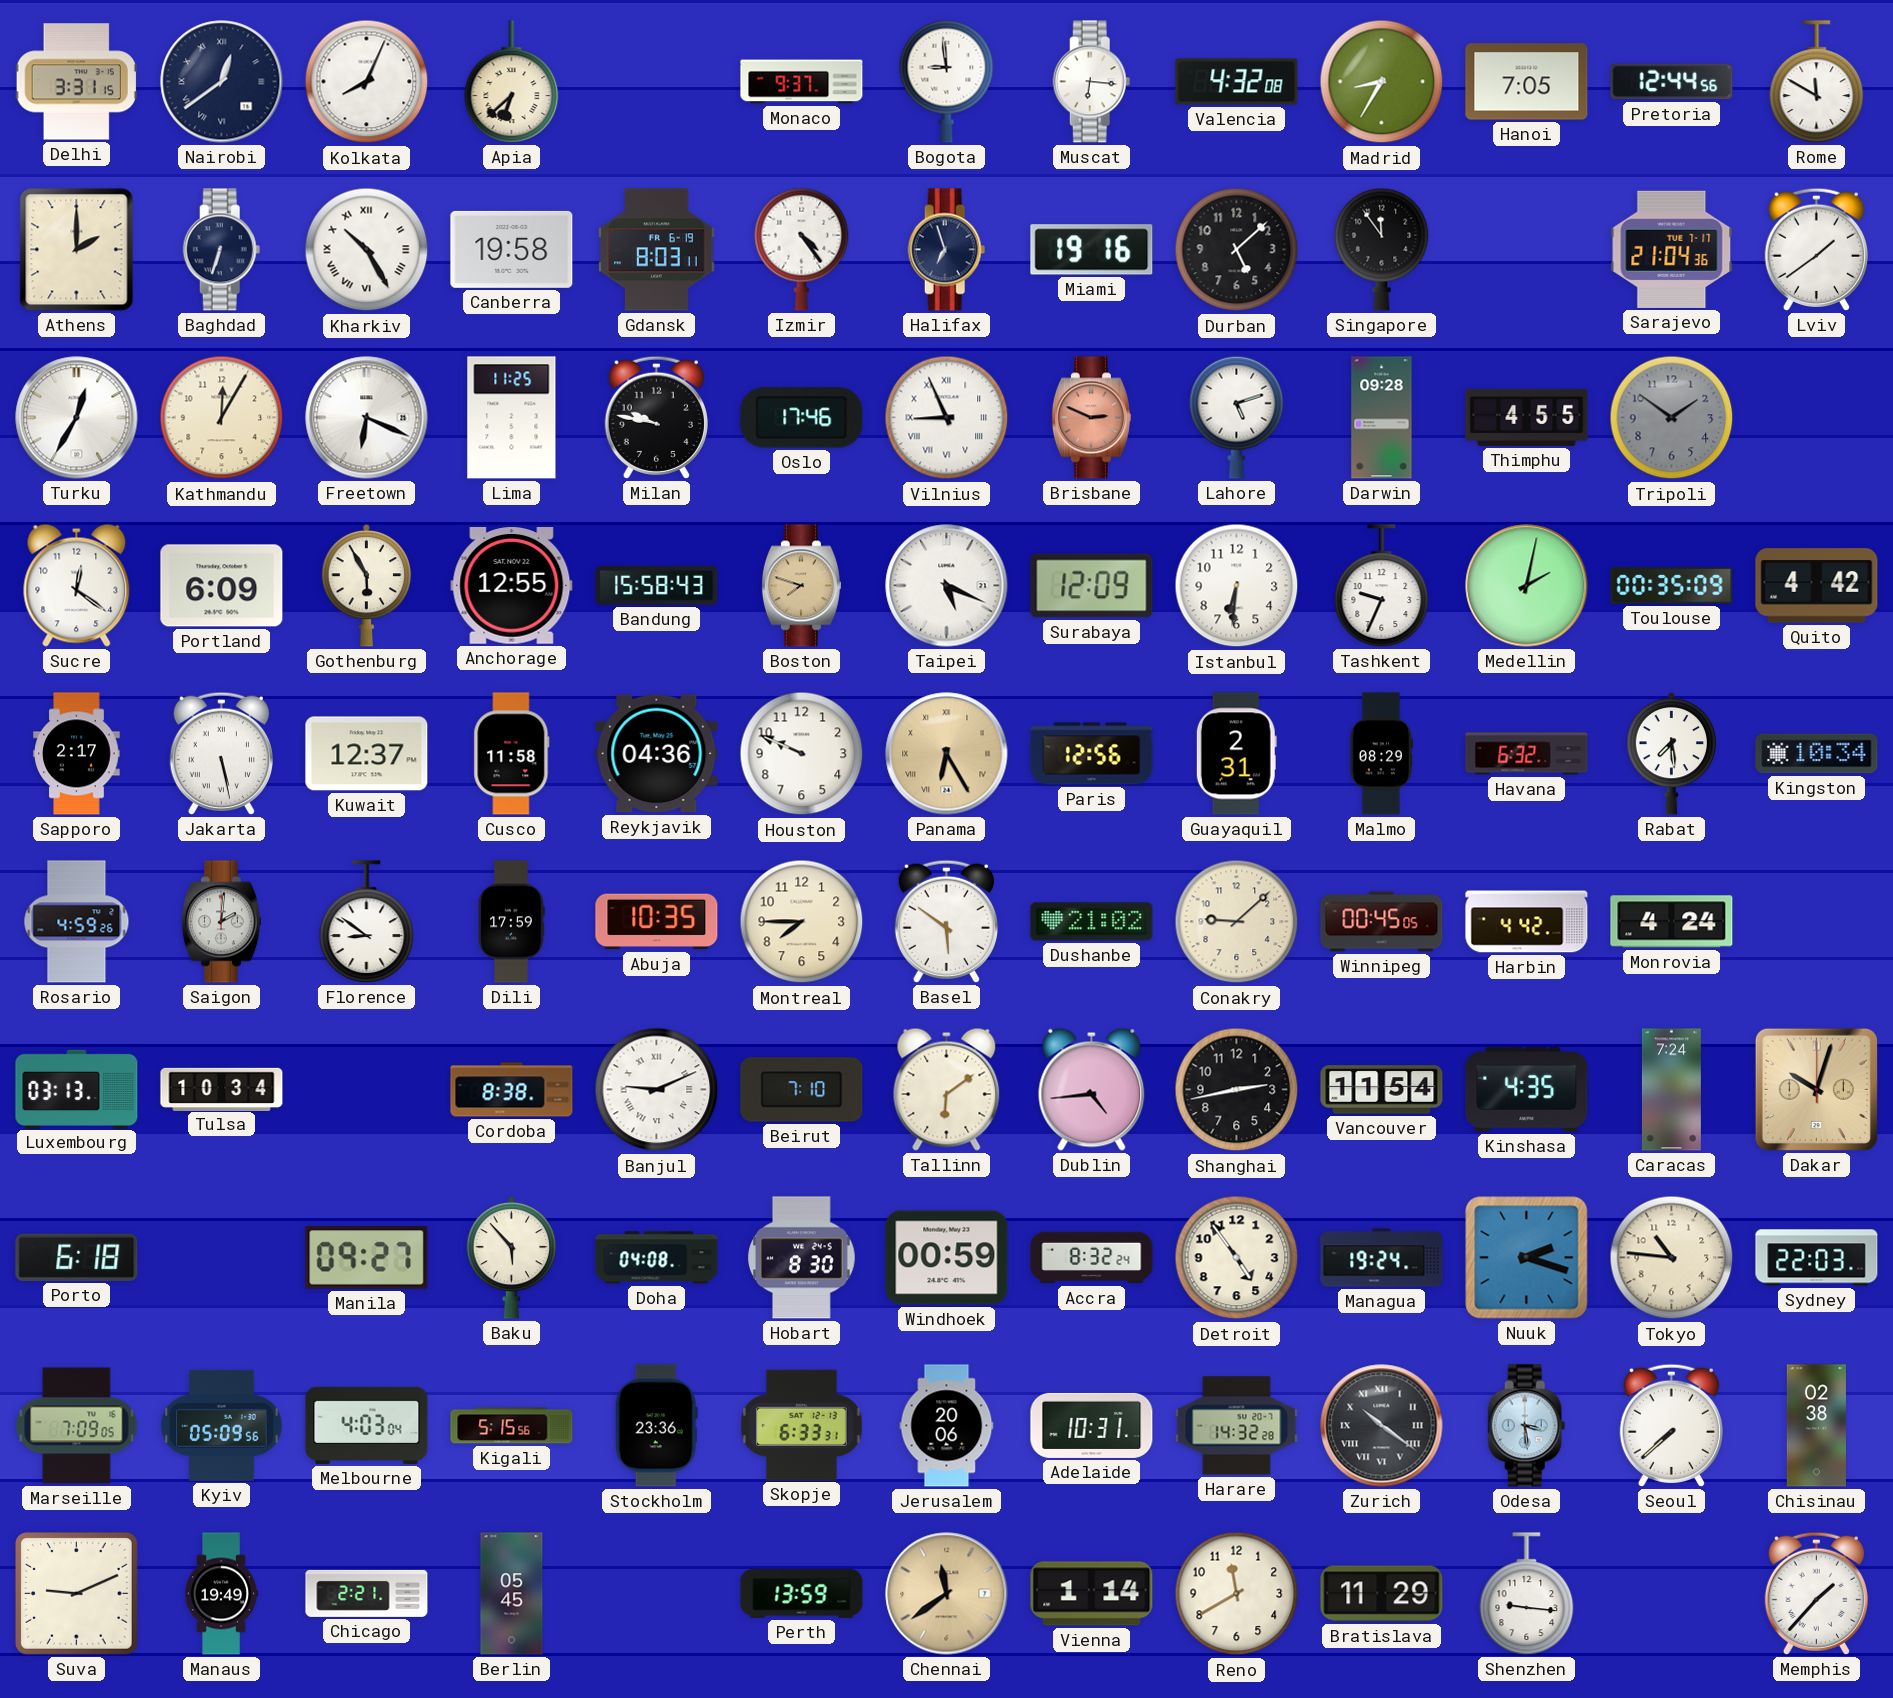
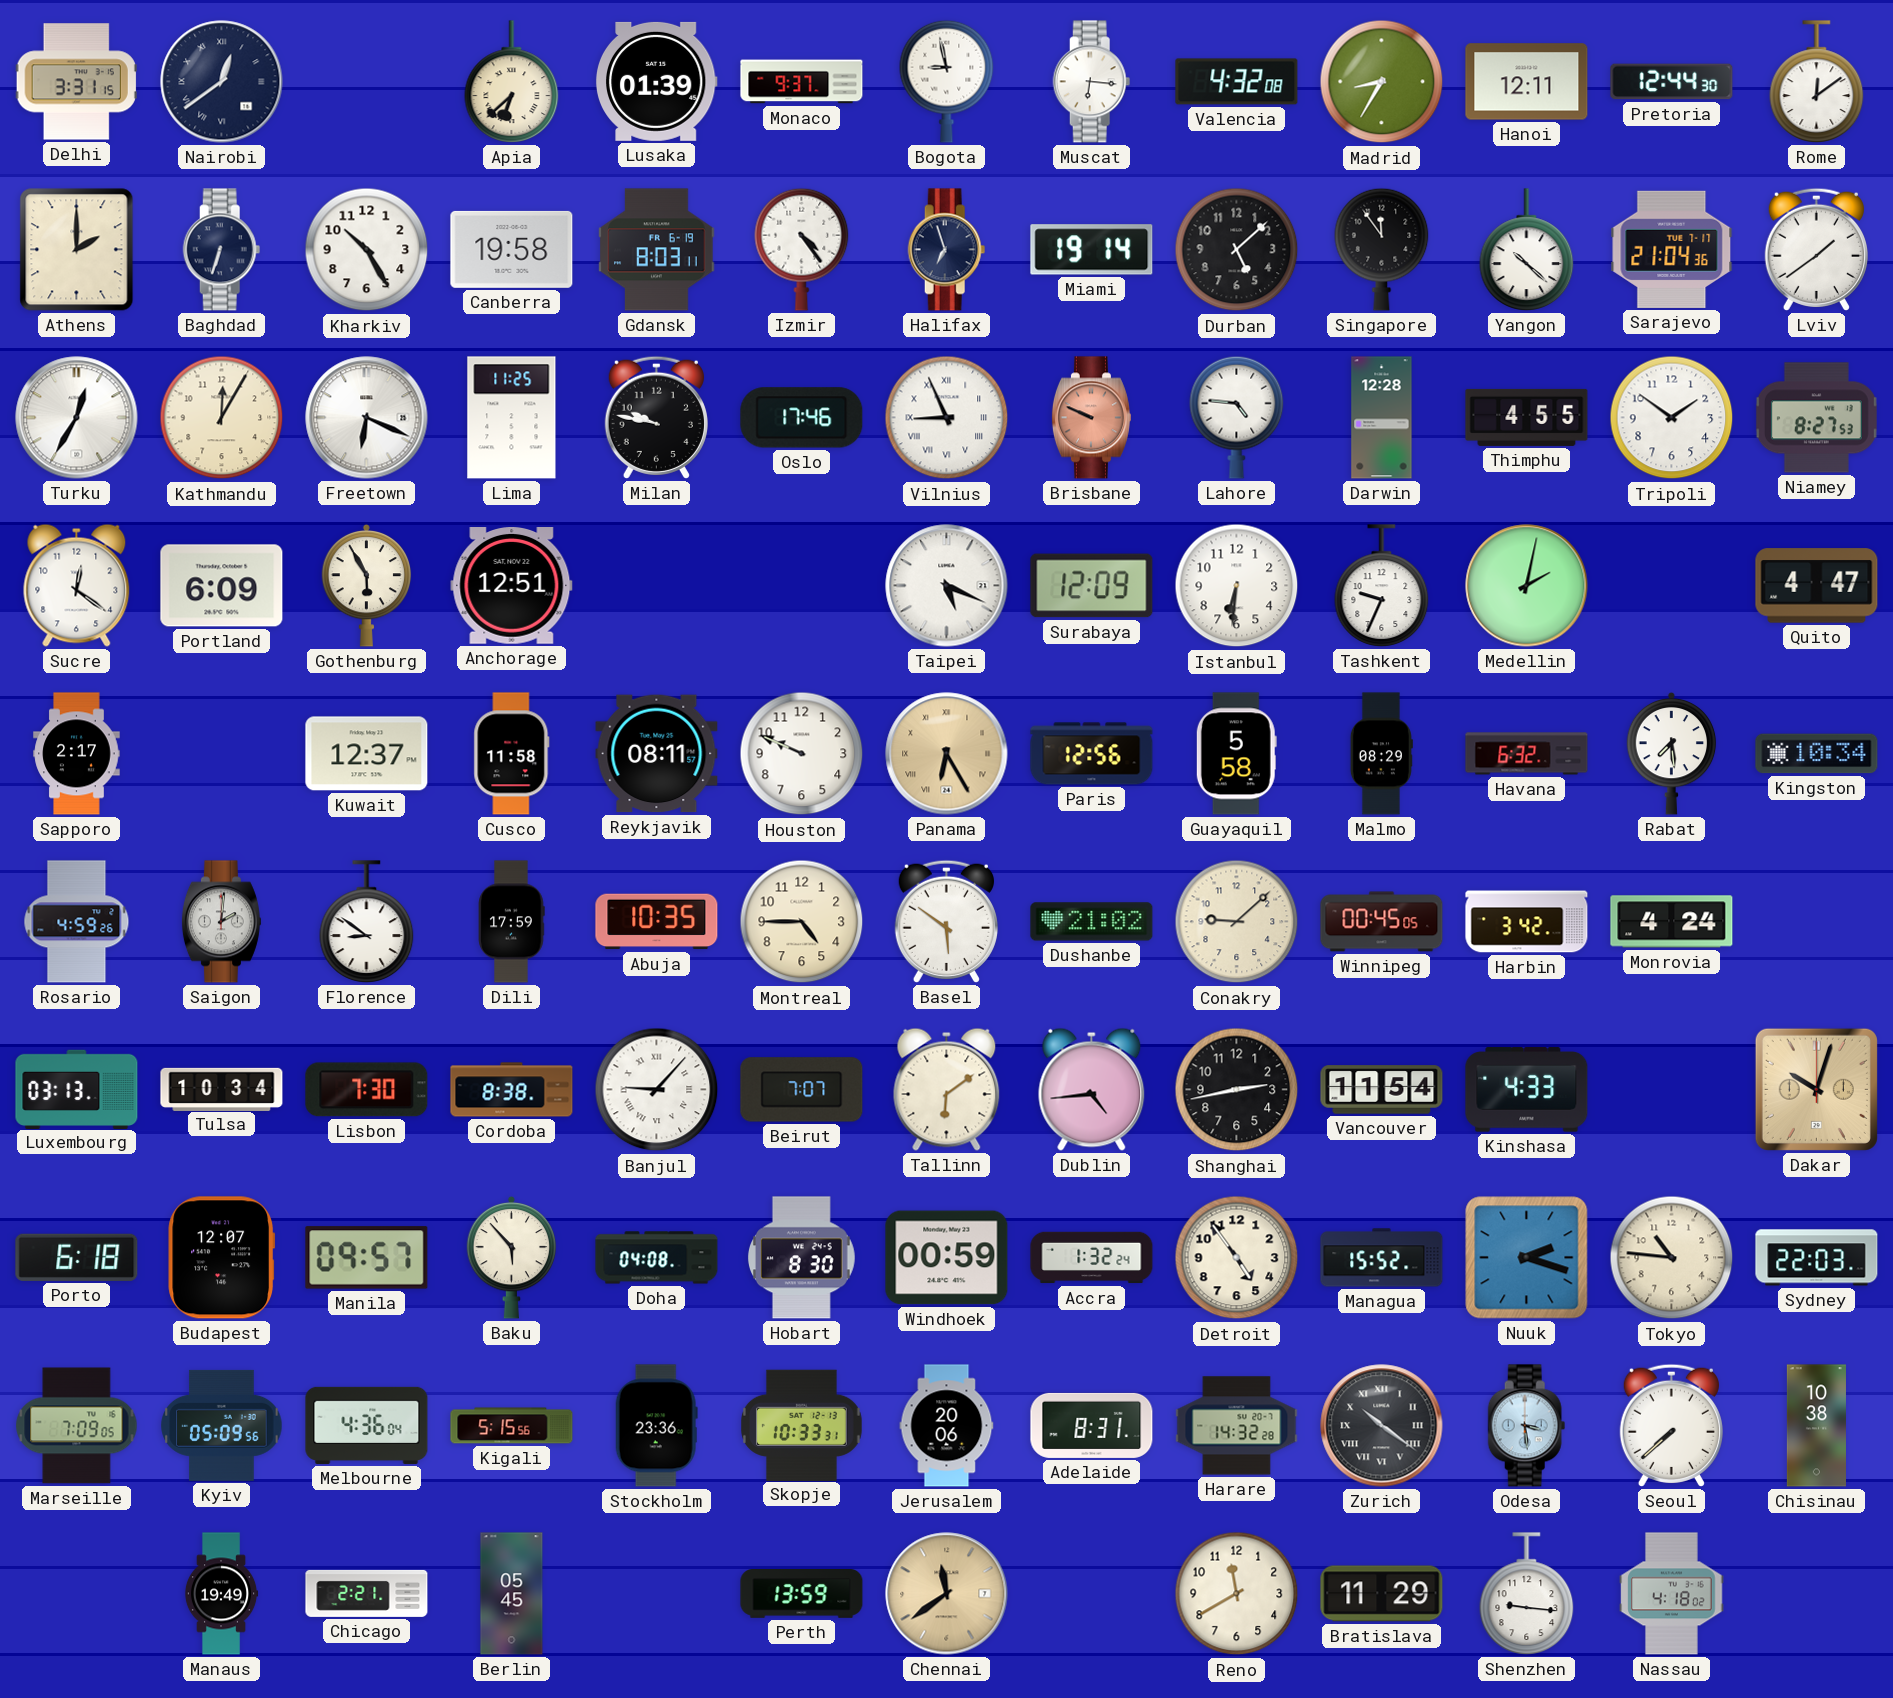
Kolkata: 8:04 -> none (367, 82)
Lusaka: none -> 01:39 (656, 81)
Bogota: 8:59 -> 8:58 (947, 81)
Hanoi: 7:05 -> 12:11 (1527, 82)
Pretoria: 12:44:56 -> 12:44:30 (1672, 82)
Rome: 11:50 -> 12:09 (1817, 82)
Kharkiv numerals: Roman -> Arabic (367, 250)
Miami: 19:16 -> 19:14 (1092, 250)
Yangon: none -> 10:22 (1527, 250)
Brisbane: 2:49 -> 9:49 (1091, 418)
Lahore: 5:12 -> 4:46 (1237, 417)
Darwin: 09:28 -> 12:28 (1382, 418)
Tripoli dial: grey -> white (1672, 418)
Niamey: none -> 8:27 (1816, 418)
Anchorage: 12:55 -> 12:51 (512, 586)
Bandung: 15:58 -> none (657, 585)
Boston: 7:48 -> none (801, 586)
Toulouse: 00:35 -> none (1672, 586)
Quito: 4:42 -> 4:47 (1817, 586)
Jakarta: 5:28 -> none (221, 753)
Reykjavik: 04:36 -> 08:11 (657, 754)
Guayaquil: 2:31 -> 5:58 (1236, 754)
Montreal: 7:45 -> 4:45 (802, 922)
Harbin: 4:42 -> 3:42 (1527, 922)
Lisbon: none -> 7:30 (367, 1090)
Banjul: 9:11 -> 9:07 (657, 1090)
Beirut: 7:10 -> 7:07 (802, 1090)
Kinshasa: 4:35 -> 4:33 (1527, 1090)
Caracas: 7:24 -> none (1671, 1090)
Budapest: none -> 12:07 (222, 1258)
Manila: 09:27 -> 09:57 (367, 1258)
Accra: 8:32 -> 1:32 (1092, 1258)
Managua: 19:24 -> 15:52 (1382, 1258)
Melbourne: 4:03 -> 4:36 (367, 1425)
Skopje: 6:33 -> 10:33 (802, 1425)
Adelaide: 10:31 -> 8:31 (1092, 1425)
Chisinau: 02:38 -> 10:38 (1816, 1426)
Suva: 9:11 -> none (76, 1593)
Vienna: 1:14 -> none (1092, 1594)
Nassau: none -> 4:18 (1672, 1594)
Memphis: 1:37 -> none (1816, 1593)
